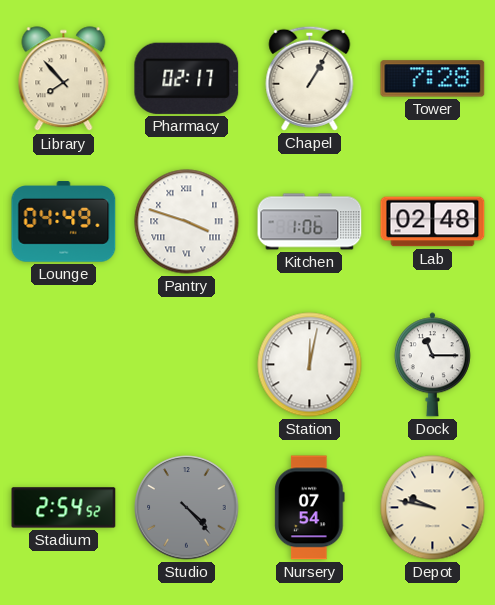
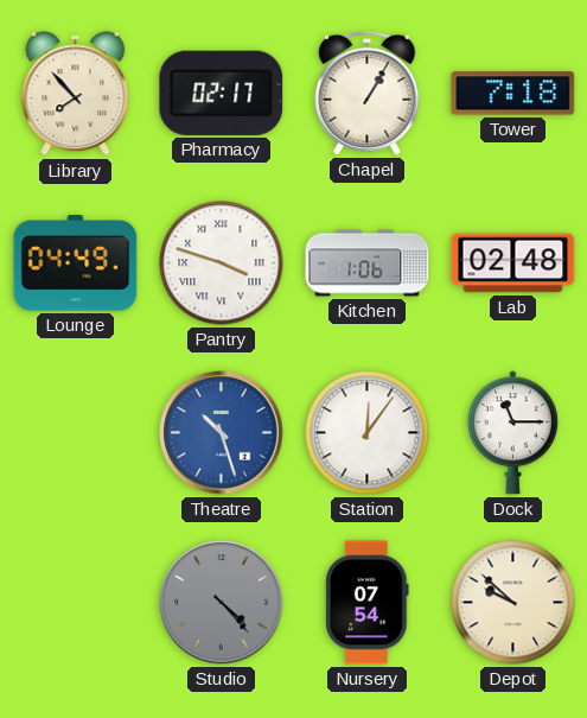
Tower: 7:28 -> 7:18 (513, 94)
Theatre: none -> 10:27 (222, 433)
Station: 12:02 -> 12:06 (368, 433)
Stadium: 2:54 -> none (64, 508)
Depot: 9:47 -> 9:52 (513, 603)
